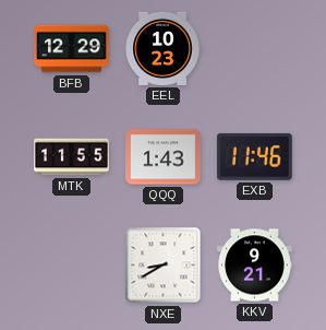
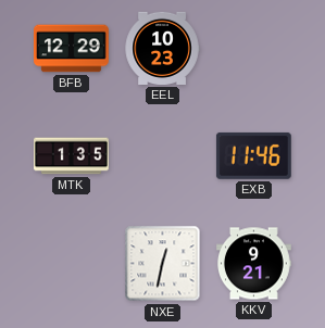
MTK: 11:55 -> 1:35 (72, 156)
QQQ: 1:43 -> none (164, 157)
NXE: 8:40 -> 12:32 (163, 264)
